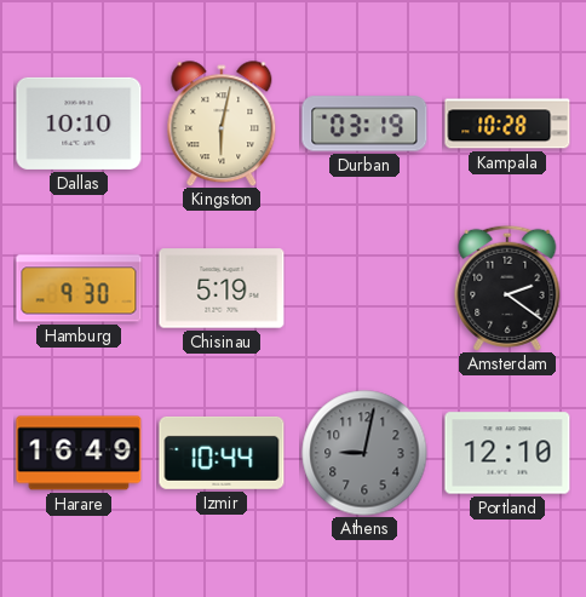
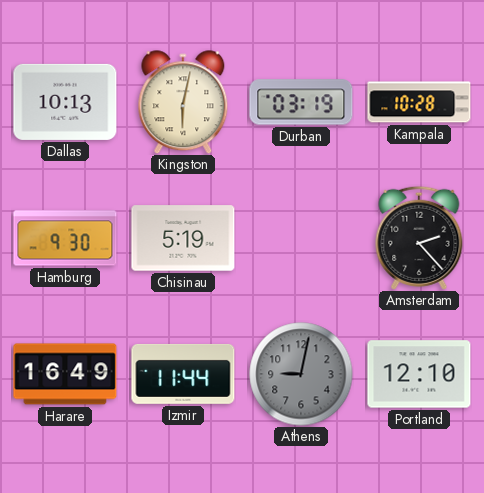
Dallas: 10:10 -> 10:13 (65, 102)
Amsterdam: 2:21 -> 2:23 (419, 238)
Izmir: 10:44 -> 11:44 (183, 374)
